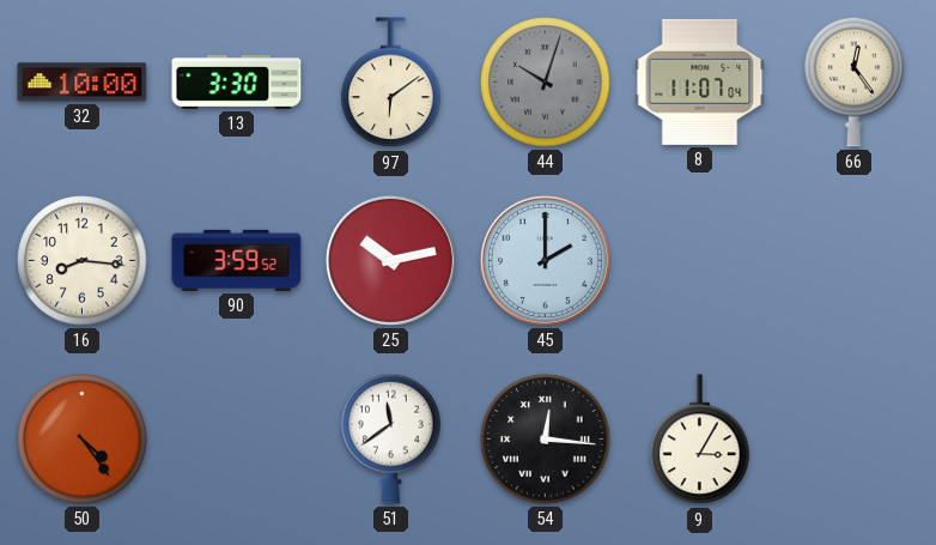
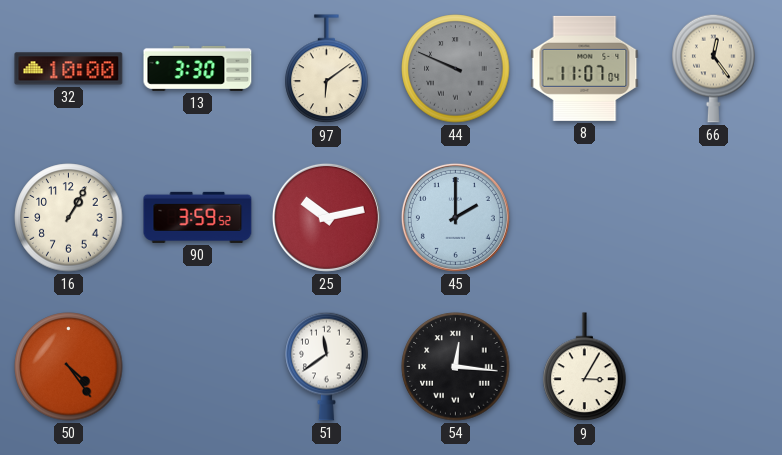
44: 10:03 -> 9:49 (456, 69)
16: 8:16 -> 1:05 (69, 218)
